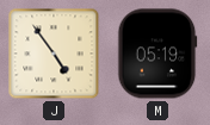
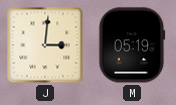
J: 4:54 -> 3:01 (45, 45)
